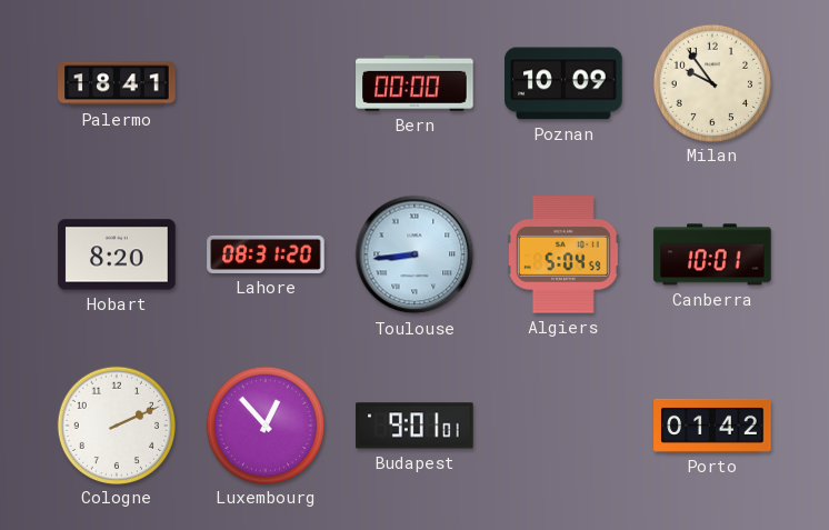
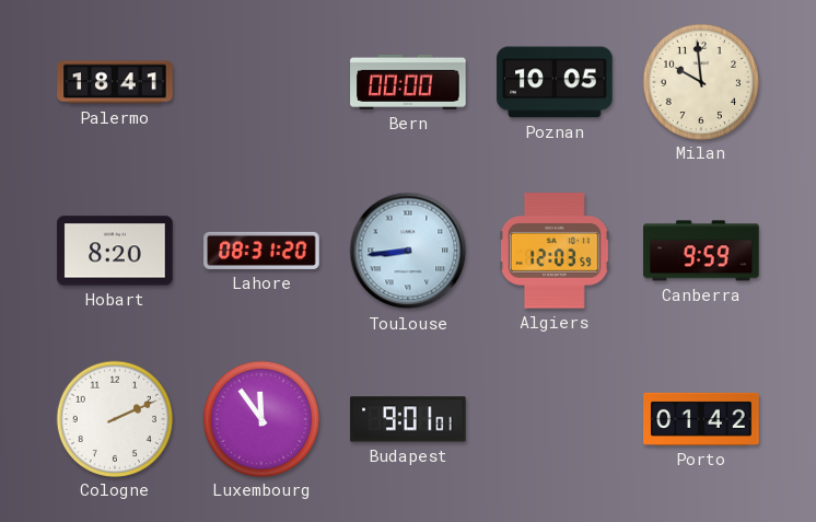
Poznan: 10:09 -> 10:05 (555, 82)
Milan: 9:54 -> 9:59 (700, 81)
Algiers: 5:04 -> 12:03 (555, 251)
Canberra: 10:01 -> 9:59 (701, 251)
Luxembourg: 12:53 -> 11:54 (260, 418)
